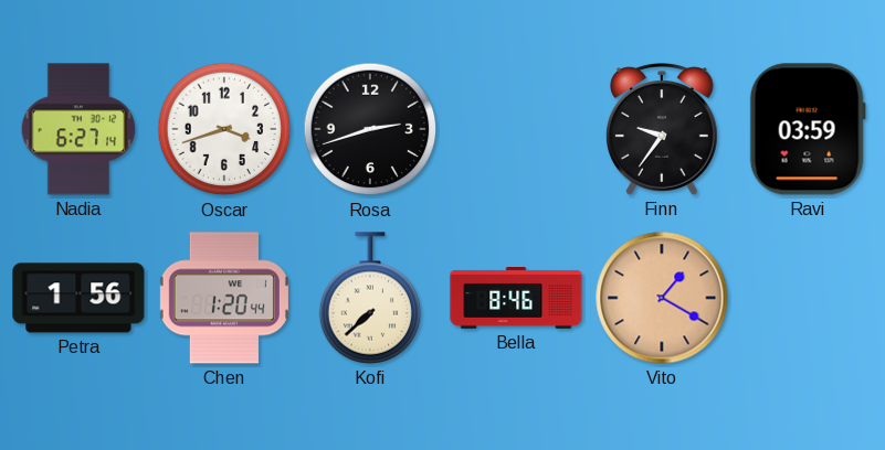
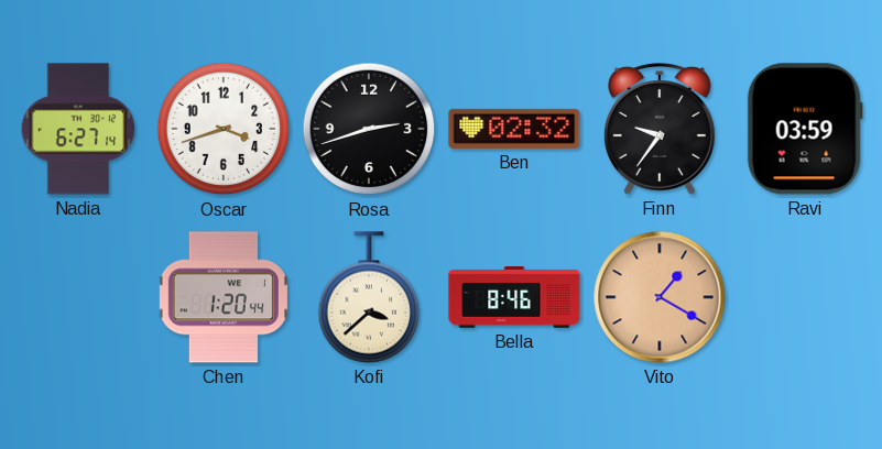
Ben: none -> 02:32 (514, 129)
Petra: 1:56 -> none (78, 298)
Kofi: 7:38 -> 3:38 (369, 297)
